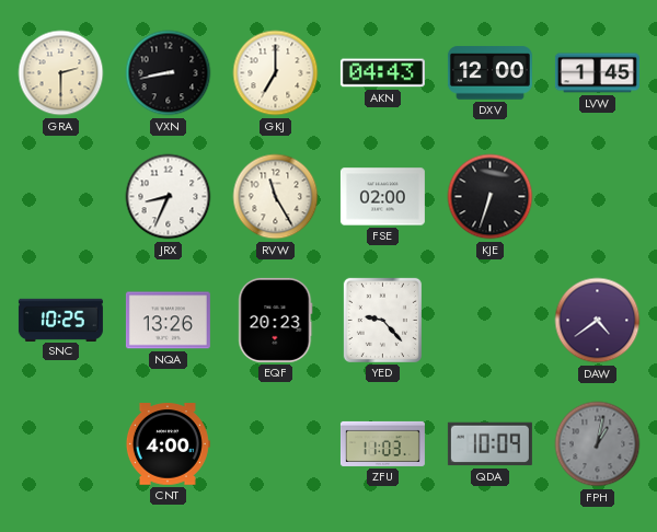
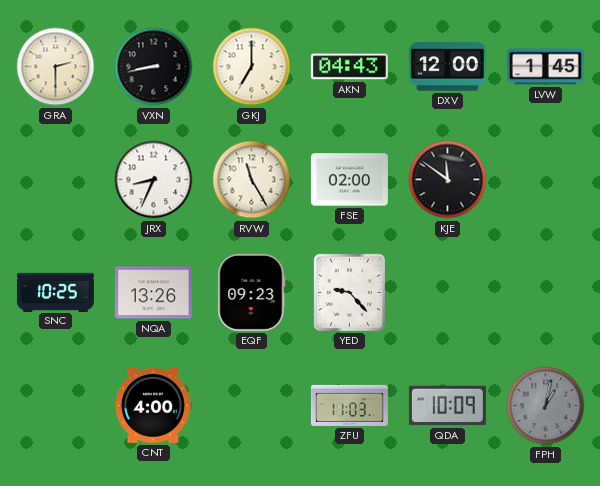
KJE: 6:33 -> 11:51 (448, 180)
EQF: 20:23 -> 09:23 (252, 292)
DAW: 4:39 -> none (598, 321)
